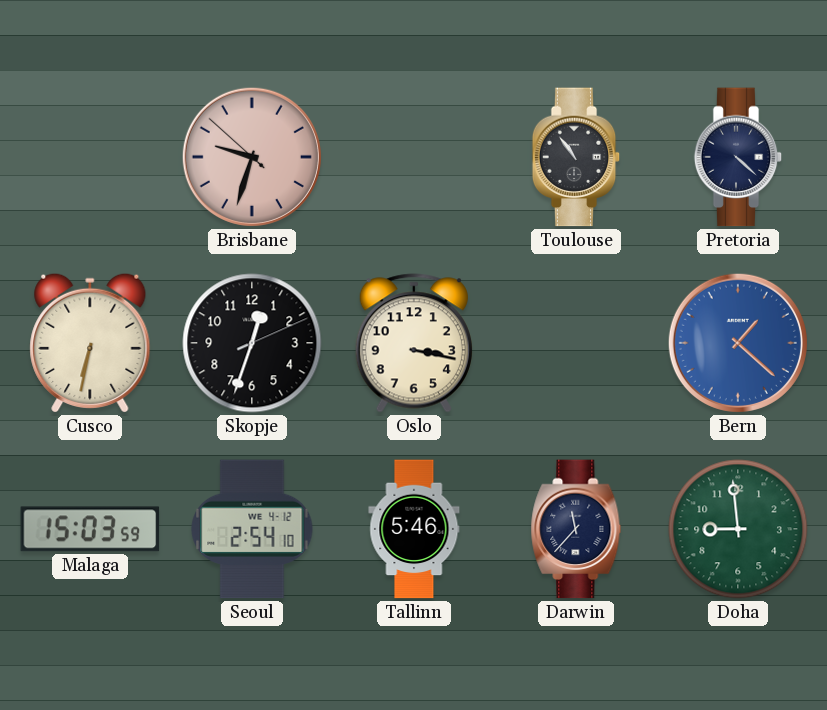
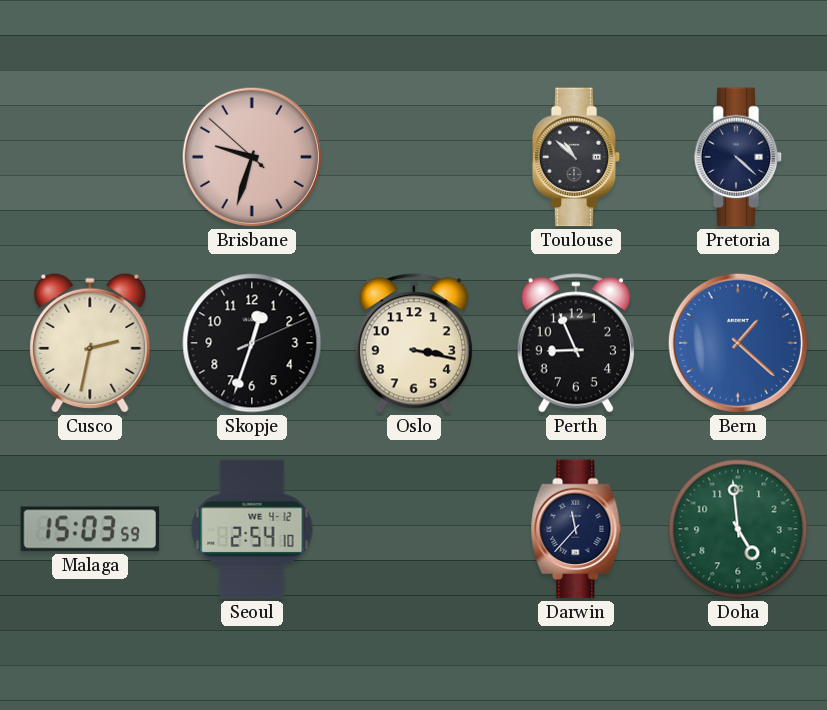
Toulouse: 10:54 -> 10:52 (576, 157)
Cusco: 6:32 -> 2:32 (90, 343)
Perth: none -> 8:56 (576, 343)
Tallinn: 5:46 -> none (414, 529)
Doha: 8:59 -> 4:59 (738, 529)
